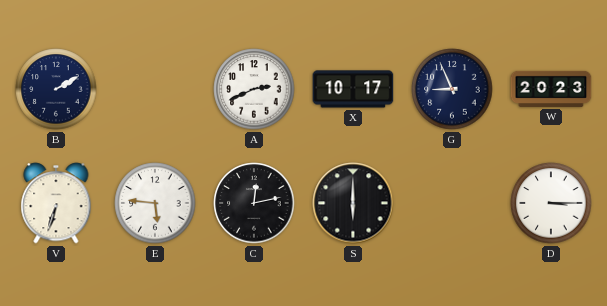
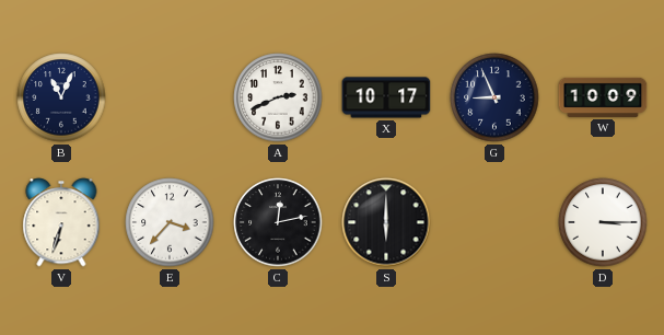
B: 2:10 -> 11:04 (61, 97)
W: 20:23 -> 10:09 (603, 97)
E: 5:46 -> 3:37 (170, 222)
